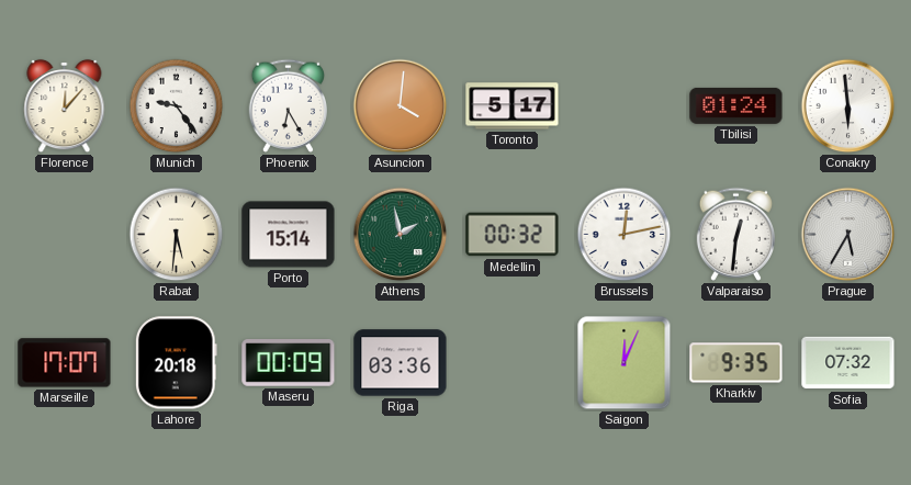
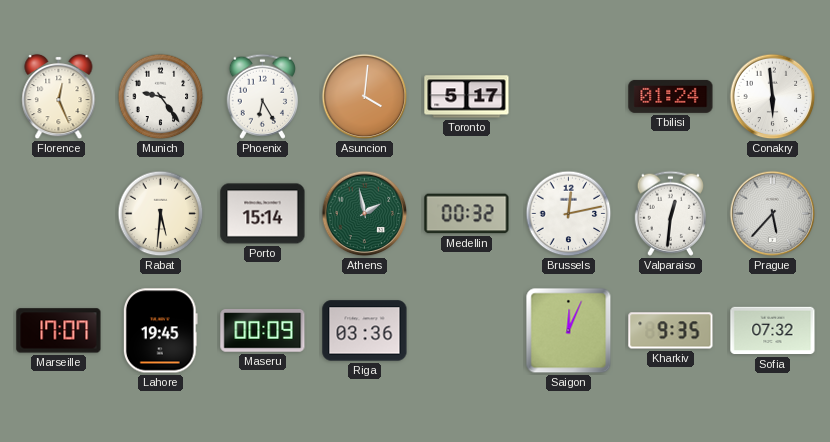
Florence: 12:07 -> 12:26 (59, 97)
Prague: 5:35 -> 5:37 (773, 214)
Lahore: 20:18 -> 19:45 (160, 331)
